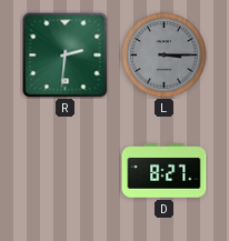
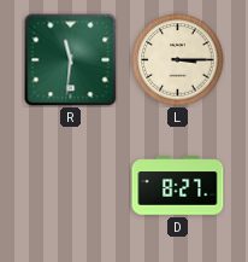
R: 2:31 -> 11:31 (71, 60)
L dial: grey -> cream (178, 60)
